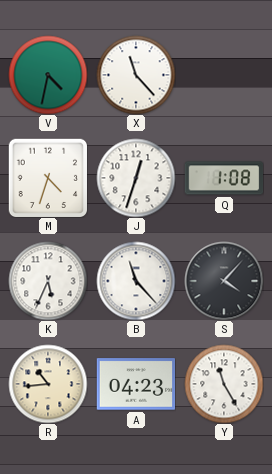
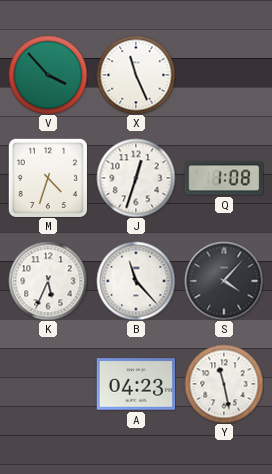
V: 4:32 -> 3:53 (48, 75)
X: 11:23 -> 11:26 (136, 75)
R: 10:44 -> none (48, 384)
Y: 11:25 -> 11:28 (224, 384)
